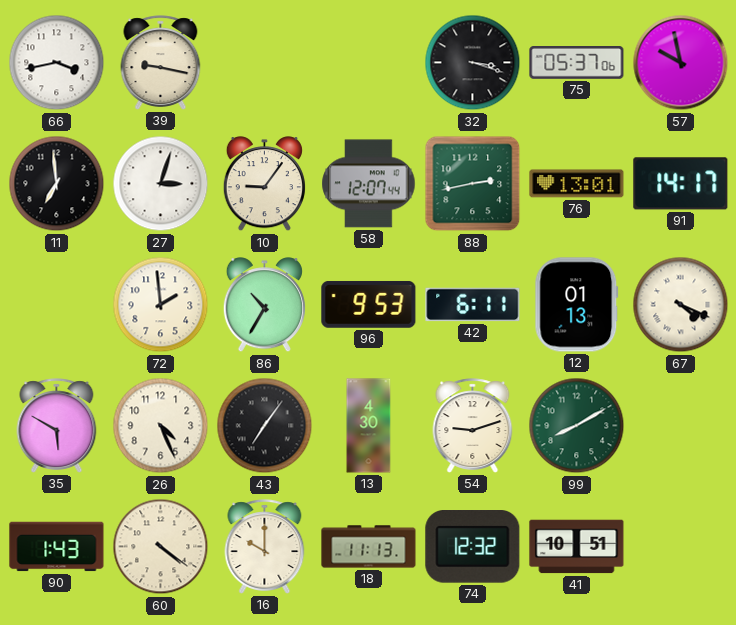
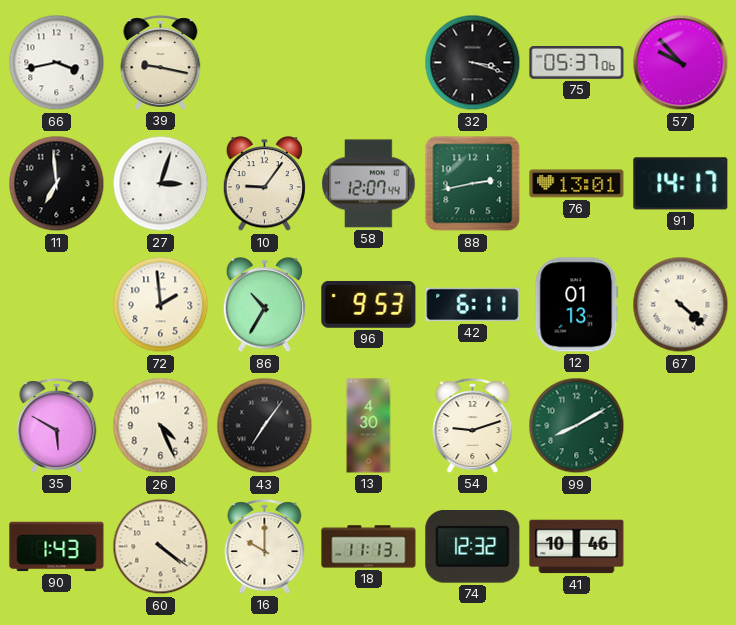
57: 9:58 -> 9:53 (681, 63)
67: 4:19 -> 4:22 (681, 305)
41: 10:51 -> 10:46 (577, 547)
